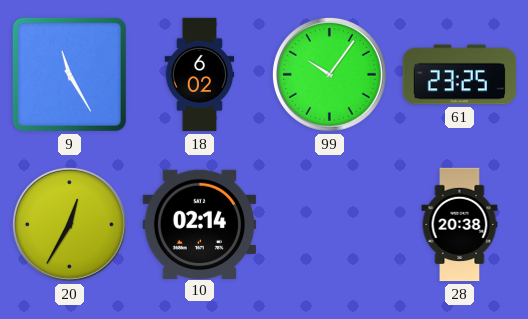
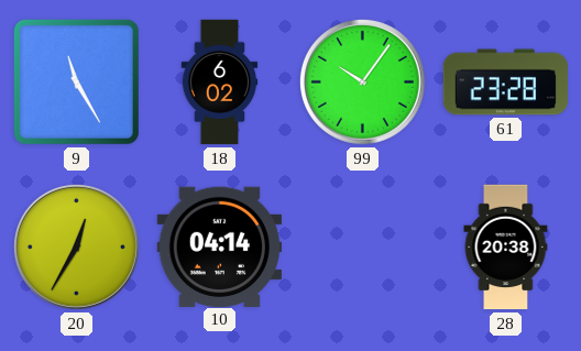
61: 23:25 -> 23:28 (505, 83)
10: 02:14 -> 04:14 (219, 246)
